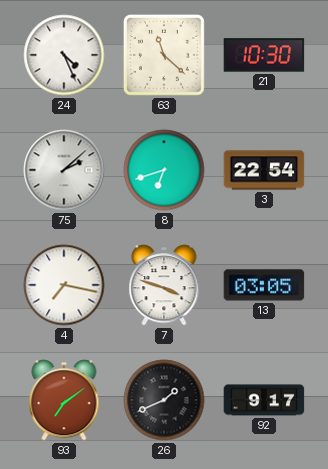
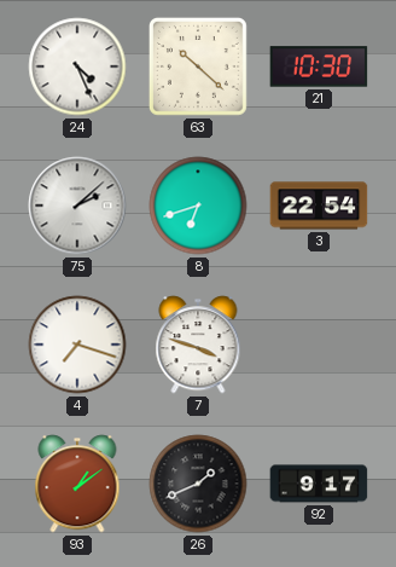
63: 11:22 -> 10:22 (198, 66)
4: 7:17 -> 7:18 (77, 345)
13: 03:05 -> none (264, 285)
93: 7:09 -> 1:09 (77, 484)
